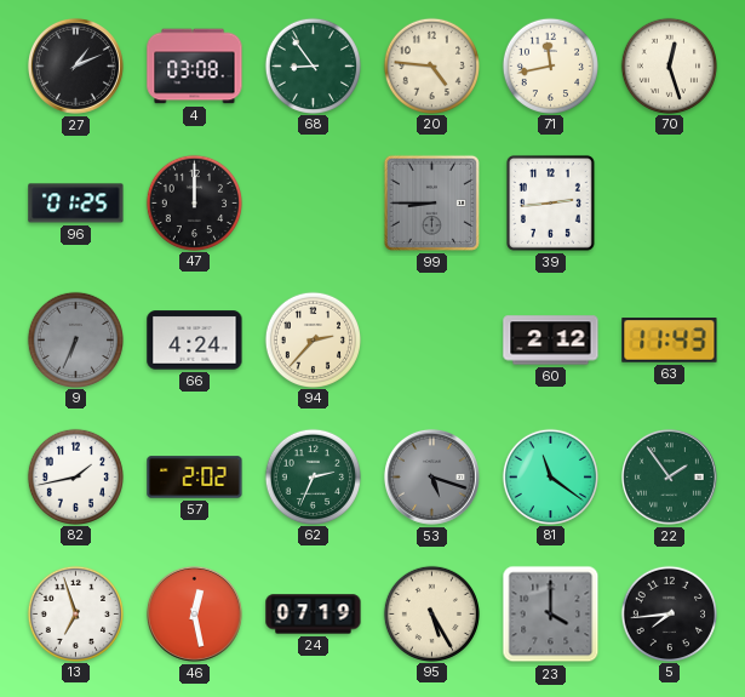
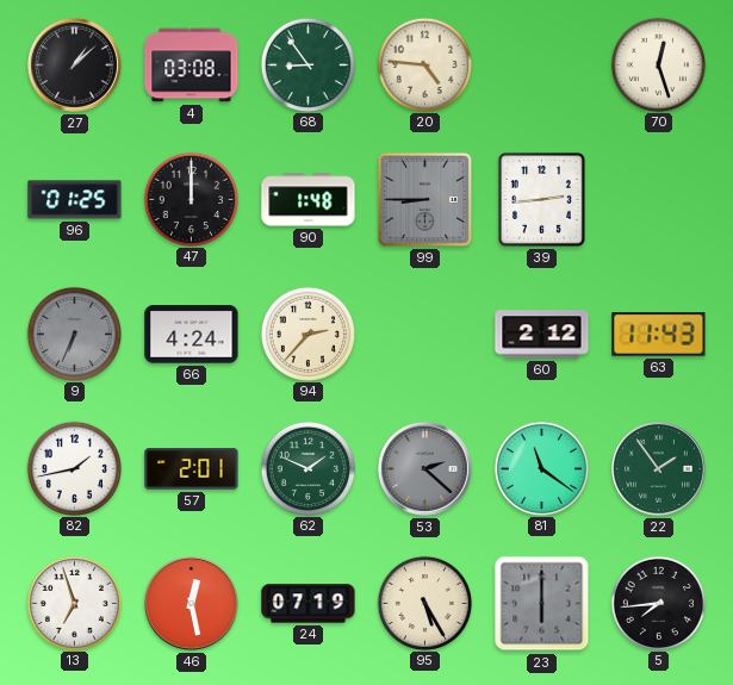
27: 1:11 -> 1:08 (74, 64)
71: 11:43 -> none (550, 65)
90: none -> 1:48 (309, 200)
57: 2:02 -> 2:01 (192, 469)
62: 2:34 -> 1:49 (308, 468)
53: 5:18 -> 2:22 (424, 468)
23: 4:00 -> 6:00 (542, 604)
